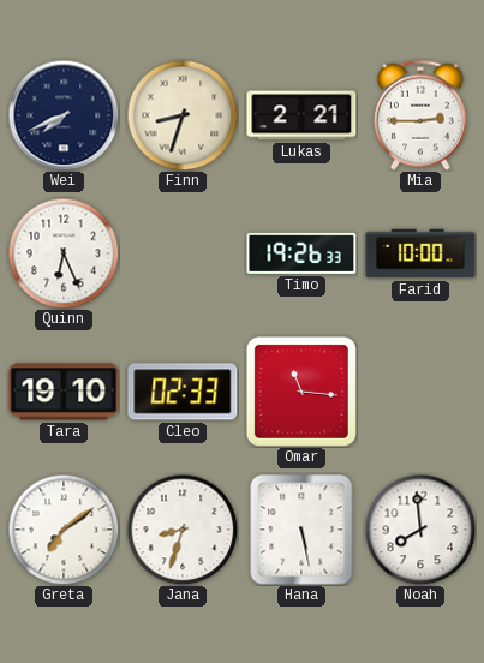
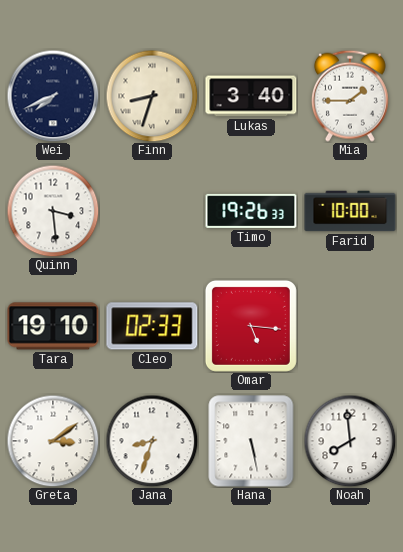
Lukas: 2:21 -> 3:40 (251, 96)
Mia: 2:45 -> 1:45 (350, 96)
Quinn: 6:26 -> 3:29 (53, 211)
Omar: 11:16 -> 5:16 (251, 326)
Greta: 7:09 -> 3:09 (53, 441)
